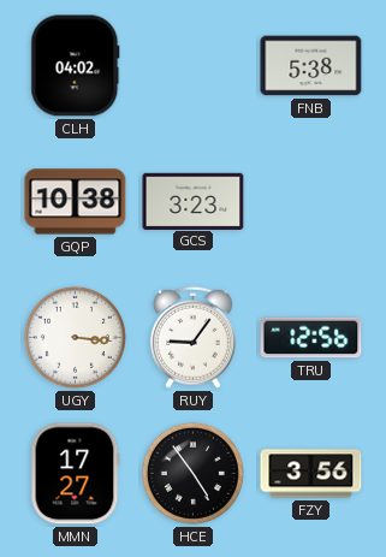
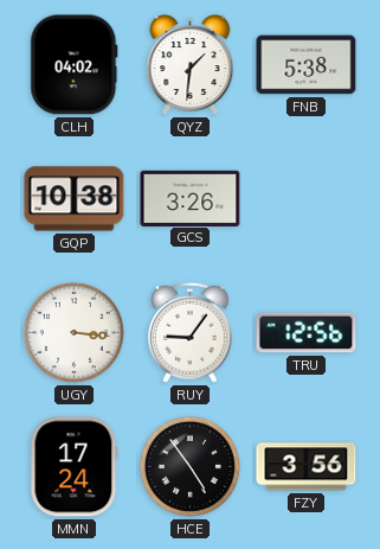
QYZ: none -> 1:31 (191, 65)
GCS: 3:23 -> 3:26 (191, 198)
MMN: 17:27 -> 17:24 (75, 467)
